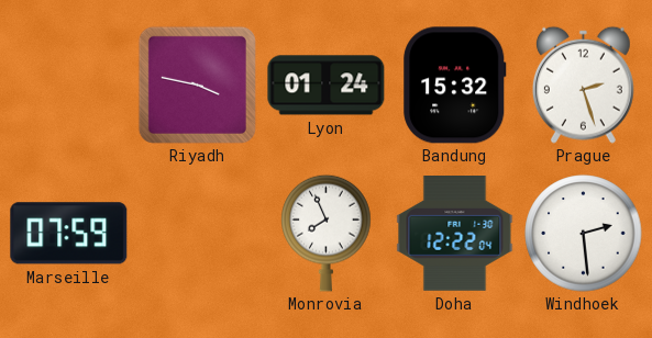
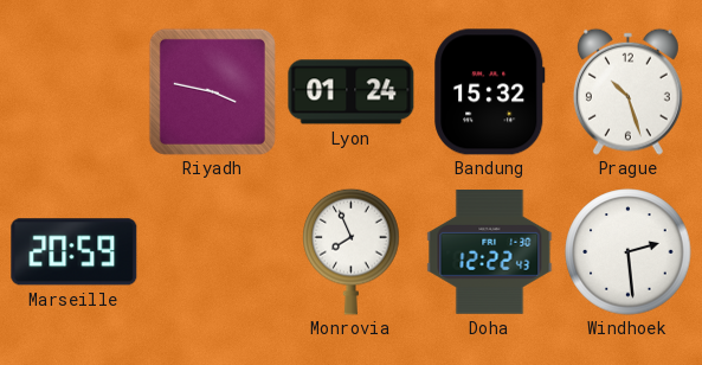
Prague: 2:27 -> 10:27 (627, 91)
Marseille: 07:59 -> 20:59 (75, 252)
Doha: 12:22:04 -> 12:22:43 (490, 252)
